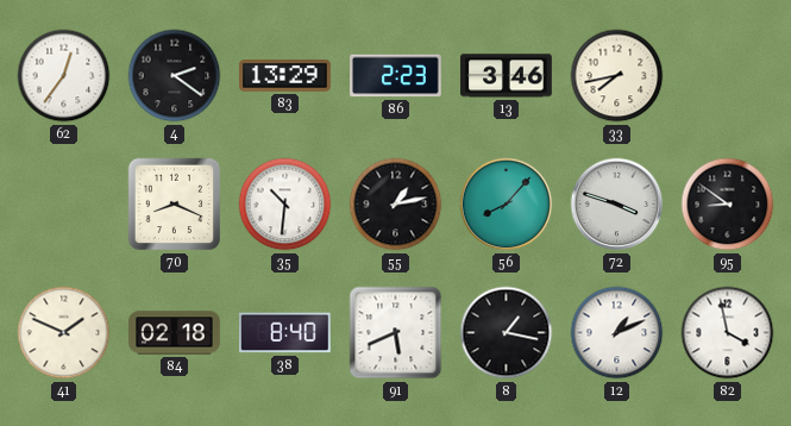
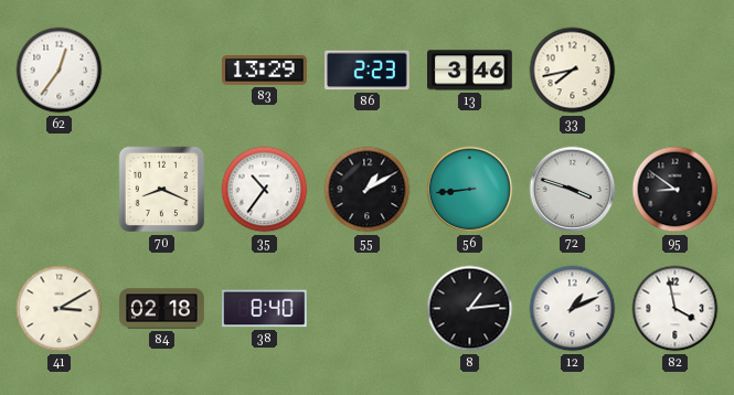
4: 2:21 -> none (175, 76)
35: 10:31 -> 10:36 (265, 190)
55: 1:13 -> 1:10 (368, 190)
56: 8:07 -> 8:44 (470, 190)
41: 1:49 -> 3:10 (60, 309)
91: 5:41 -> none (396, 333)
8: 1:17 -> 1:14 (470, 309)
